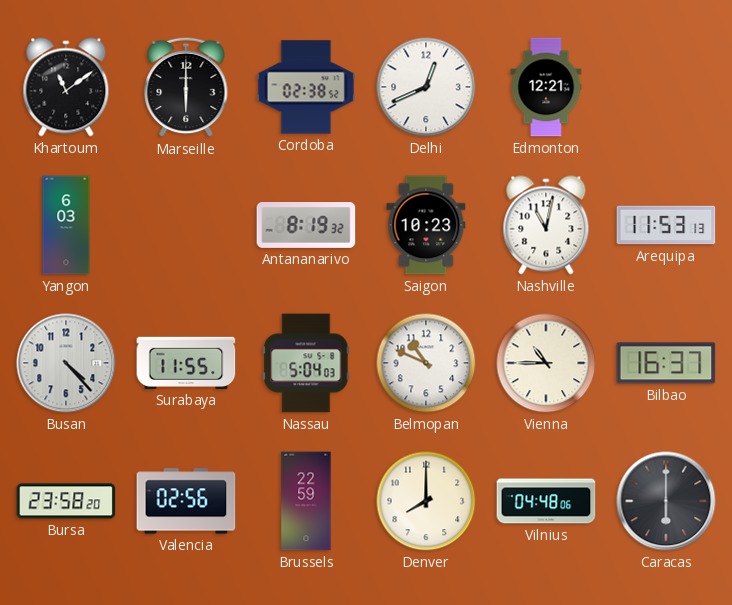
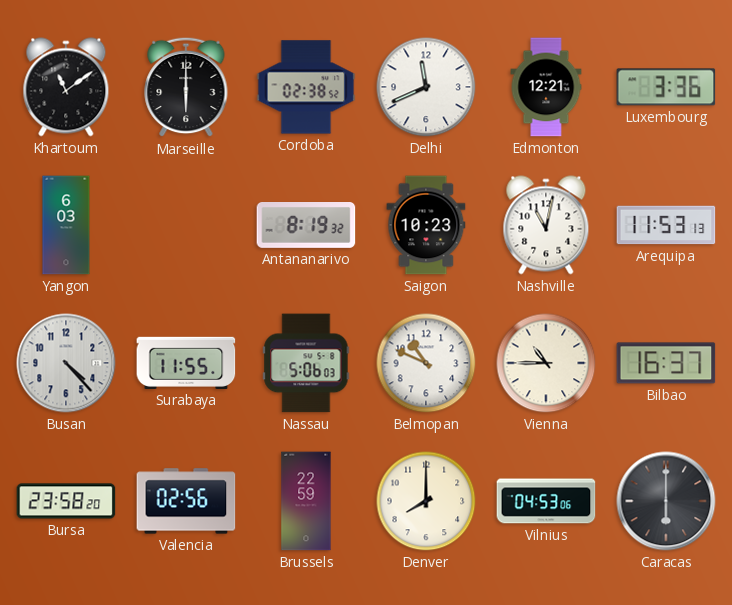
Delhi: 12:41 -> 11:41 (426, 87)
Luxembourg: none -> 3:36 (666, 87)
Nassau: 5:04 -> 5:06 (306, 363)
Vilnius: 04:48 -> 04:53 (546, 501)
